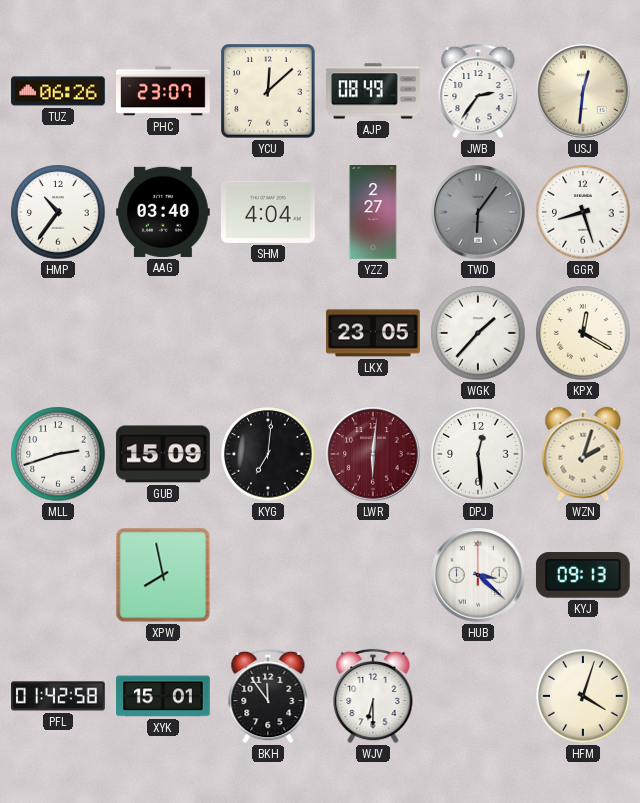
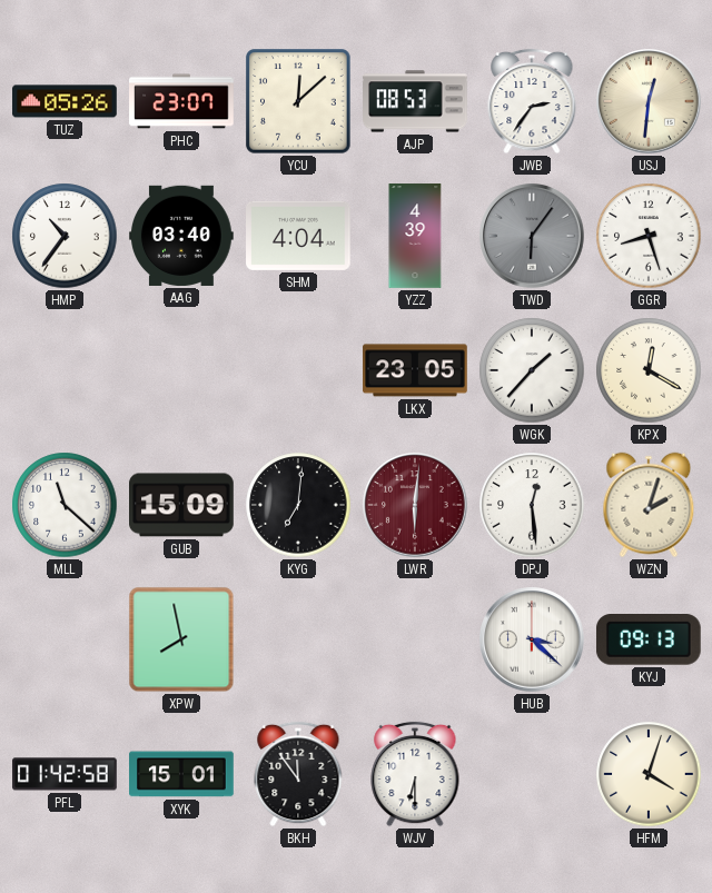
TUZ: 06:26 -> 05:26 (65, 101)
AJP: 08:49 -> 08:53 (415, 101)
YZZ: 2:27 -> 4:39 (415, 236)
MLL: 2:42 -> 11:22 (65, 505)
